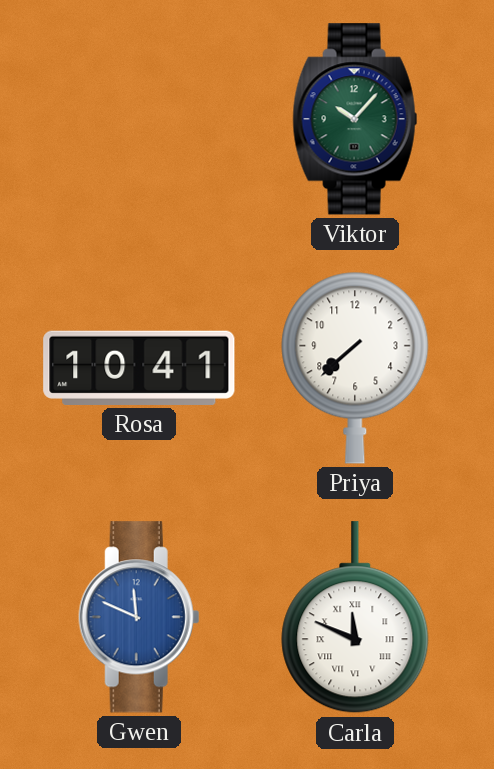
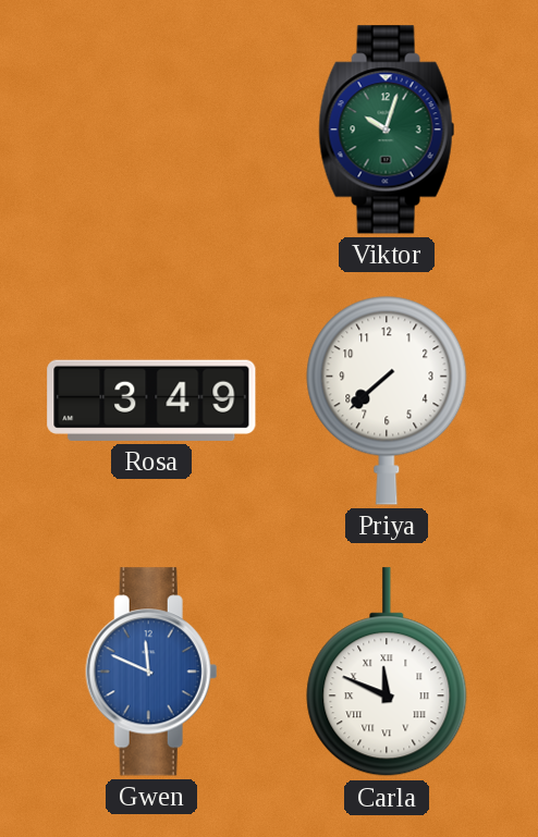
Viktor: 10:07 -> 10:03 (387, 130)
Rosa: 10:41 -> 3:49 (151, 401)
